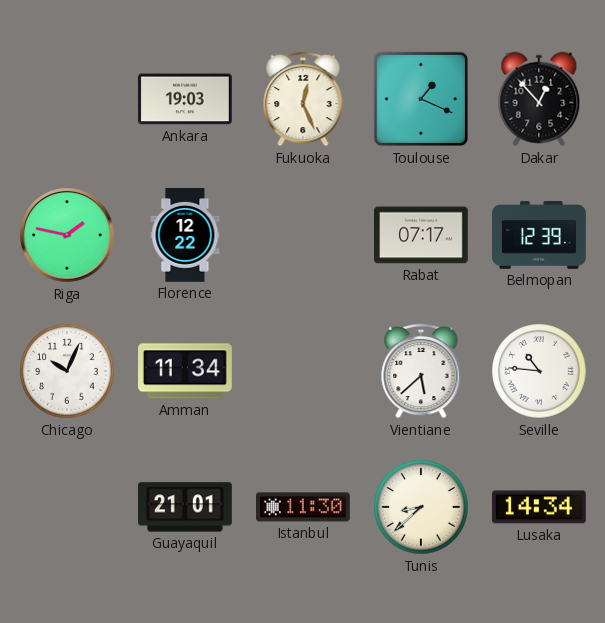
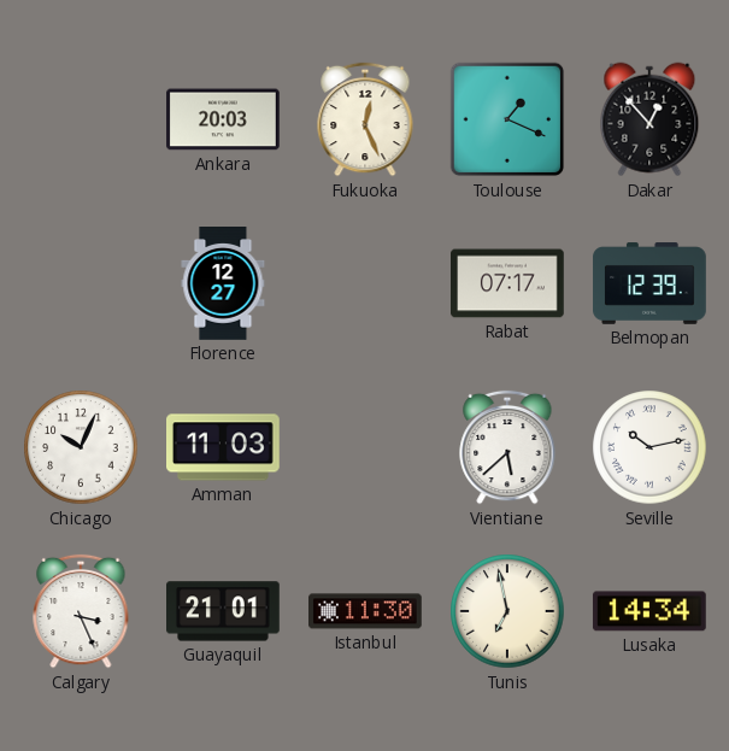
Ankara: 19:03 -> 20:03 (224, 119)
Riga: 1:47 -> none (67, 235)
Florence: 12:22 -> 12:27 (223, 284)
Amman: 11:34 -> 11:03 (224, 447)
Seville: 10:46 -> 10:13 (649, 447)
Calgary: none -> 3:26 (81, 611)
Tunis: 8:38 -> 6:58 (507, 611)
